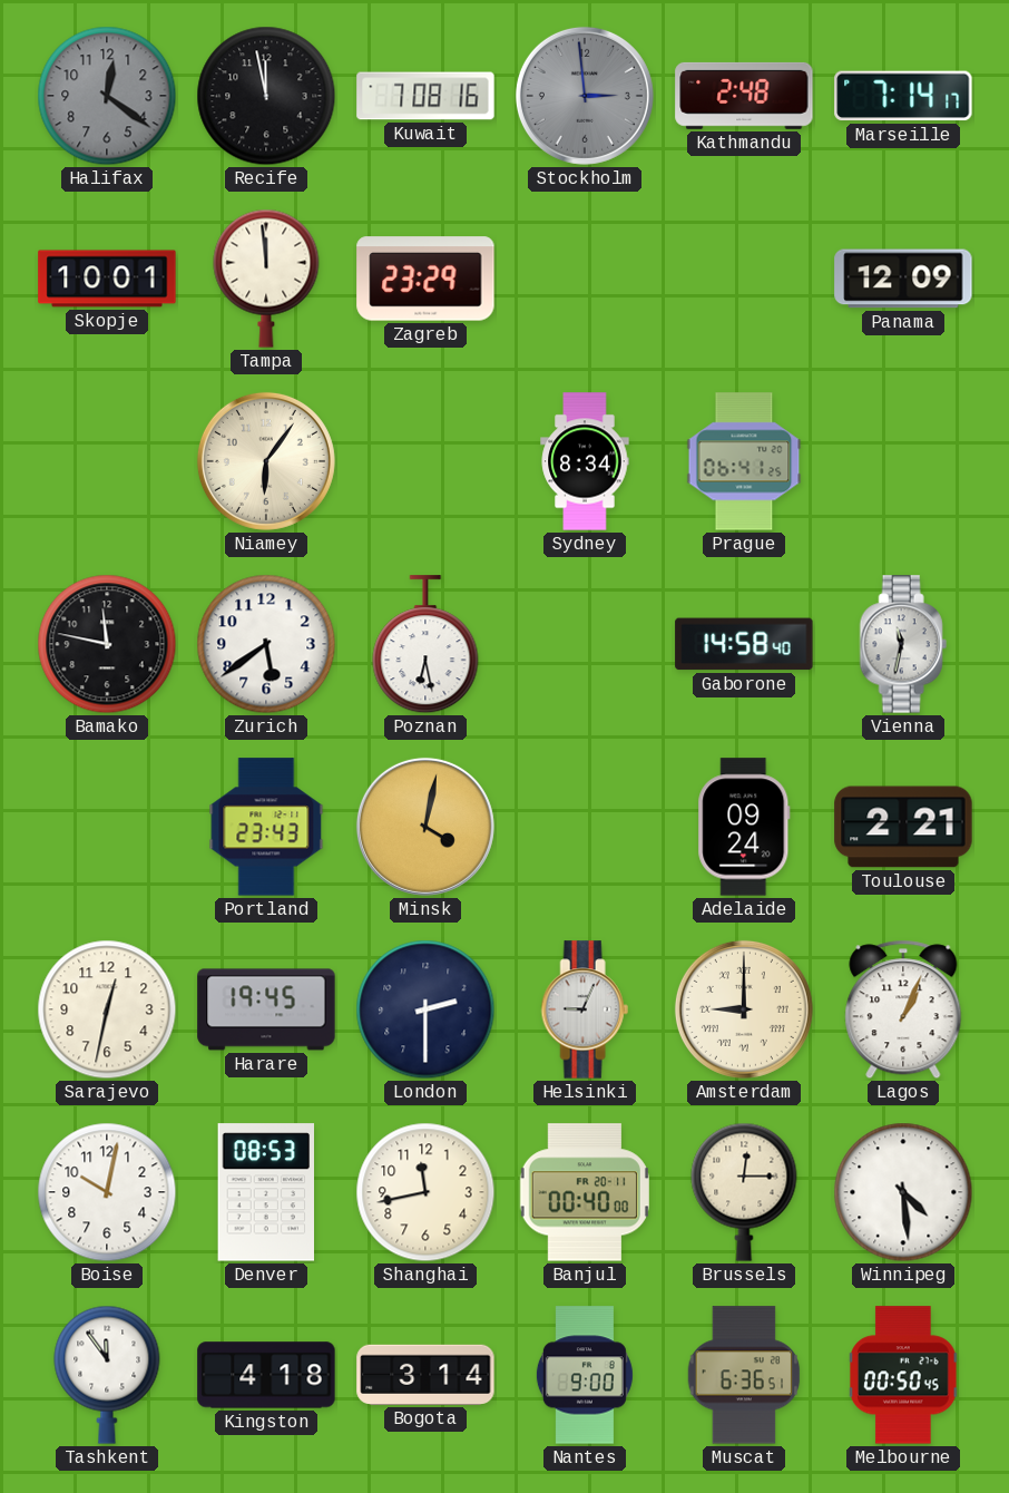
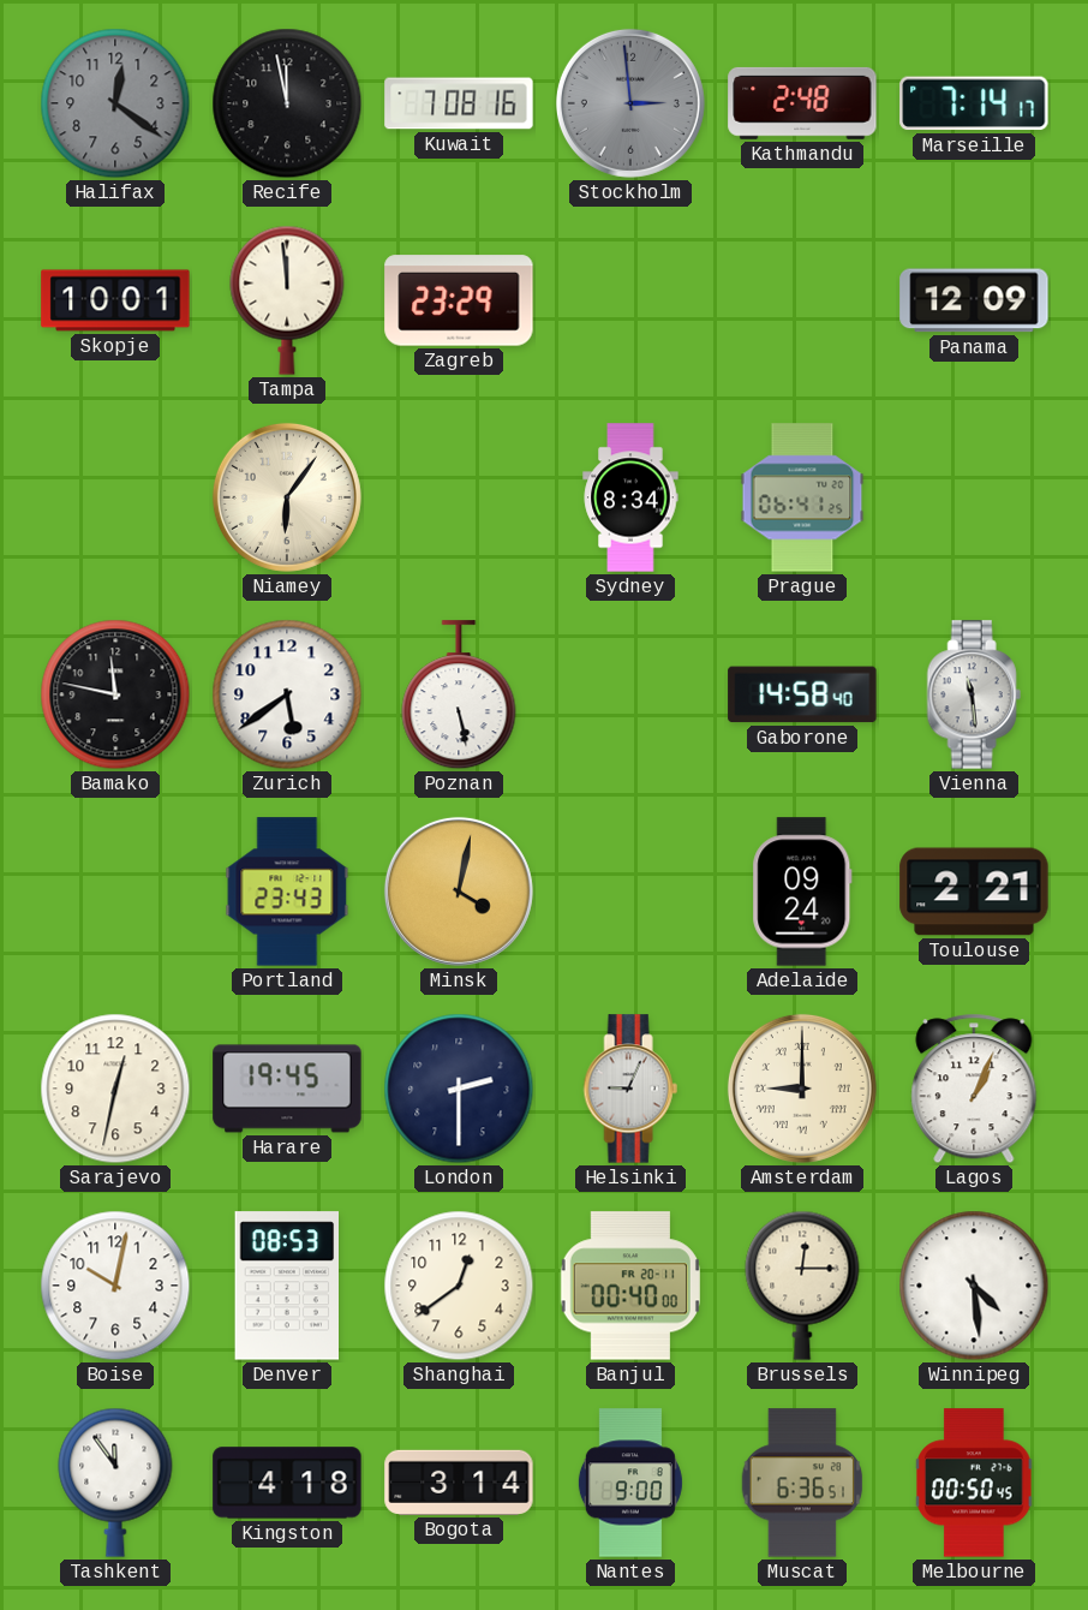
Poznan: 6:28 -> 5:28 (459, 696)
Vienna: 11:32 -> 11:29 (974, 694)
Shanghai: 11:43 -> 12:39 (459, 1286)
